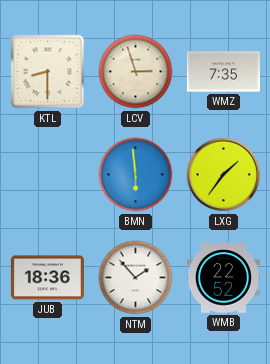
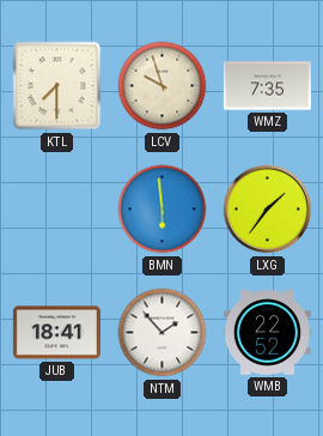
KTL: 8:30 -> 7:30 (57, 86)
LCV: 2:57 -> 9:57 (163, 86)
JUB: 18:36 -> 18:41 (56, 333)
